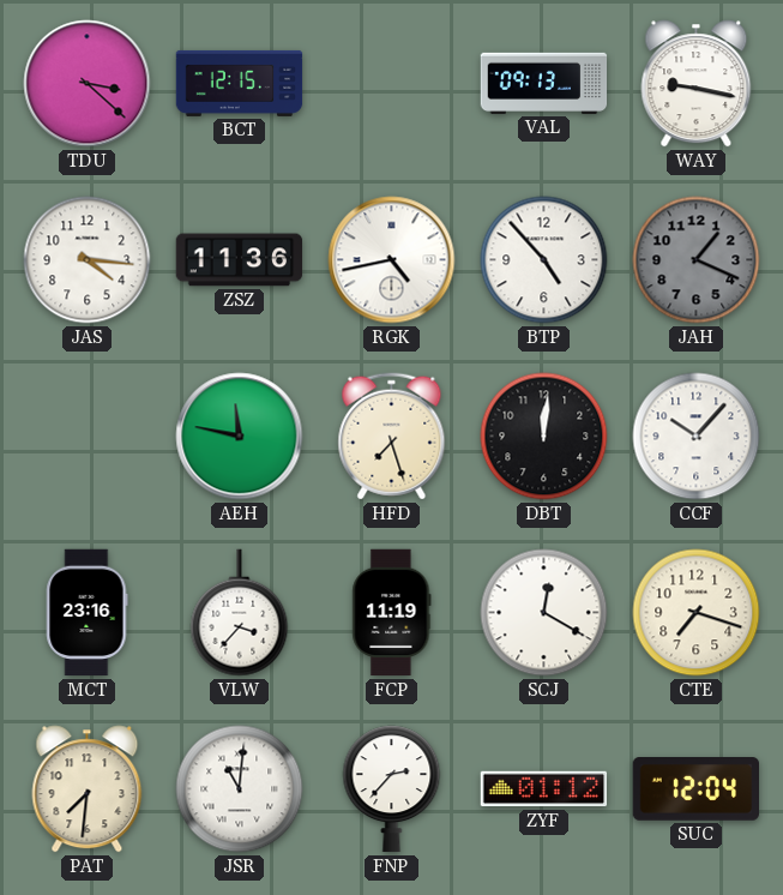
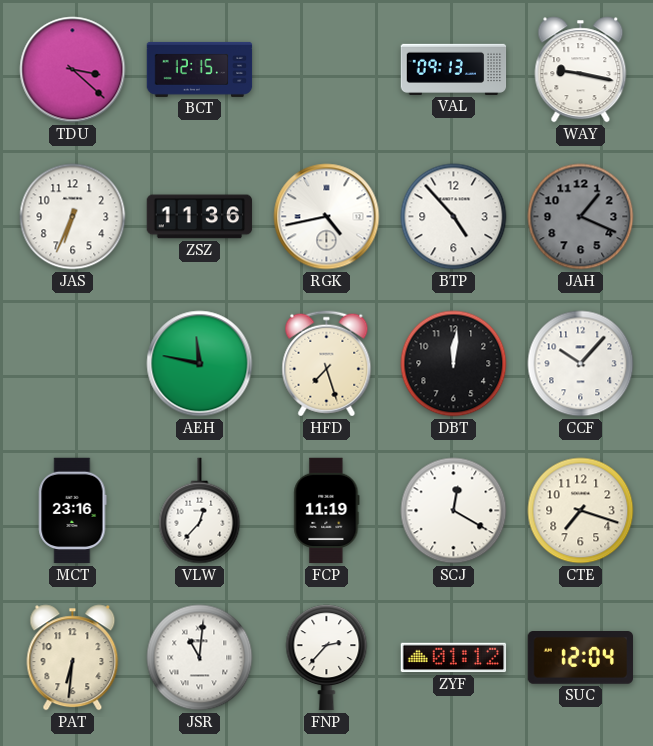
JAS: 4:16 -> 6:34 (73, 217)
VLW: 3:37 -> 12:37 (200, 511)
PAT: 7:31 -> 6:31 (73, 658)
